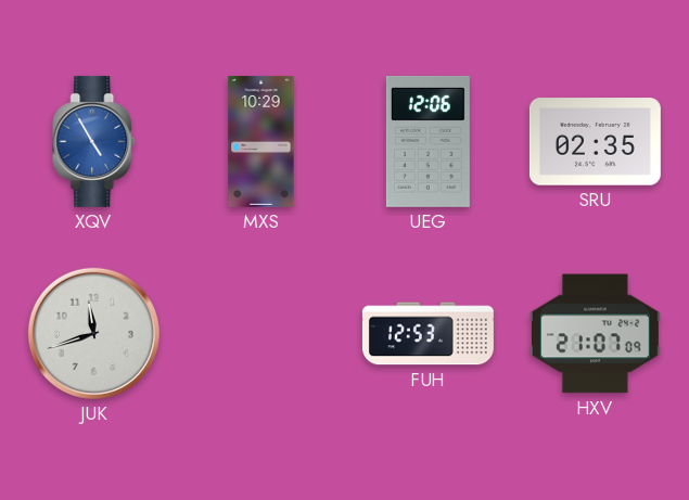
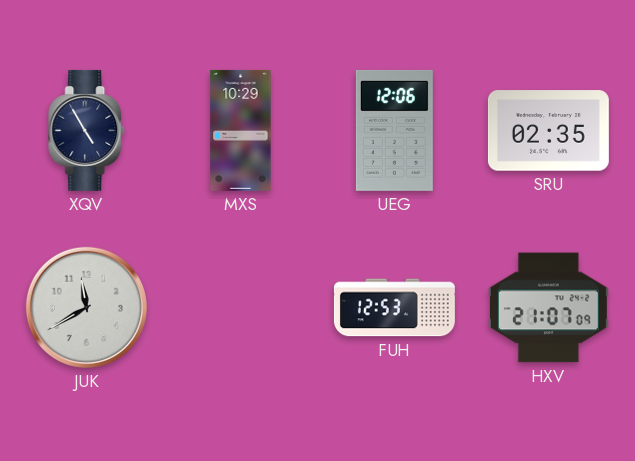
XQV dial: blue -> navy (87, 130)
JUK: 11:42 -> 11:40 (86, 307)
